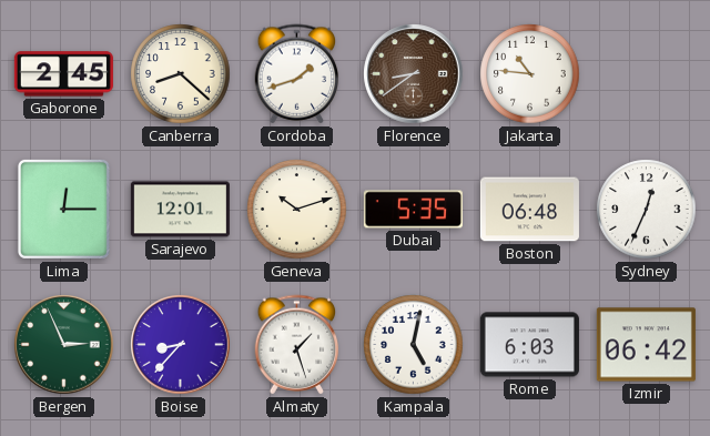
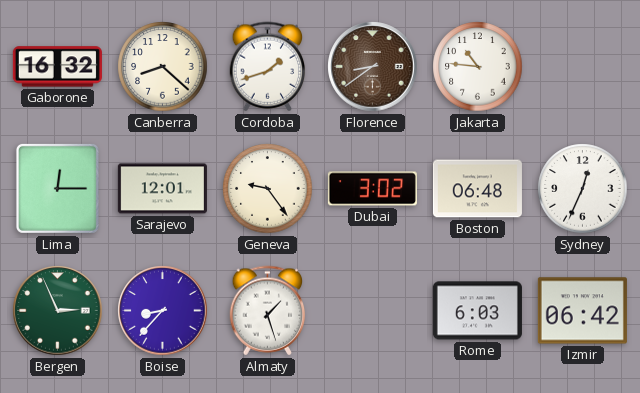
Gaborone: 2:45 -> 16:32 (57, 67)
Geneva: 10:12 -> 9:24 (268, 189)
Dubai: 5:35 -> 3:02 (372, 189)
Kampala: 5:02 -> none (414, 345)
